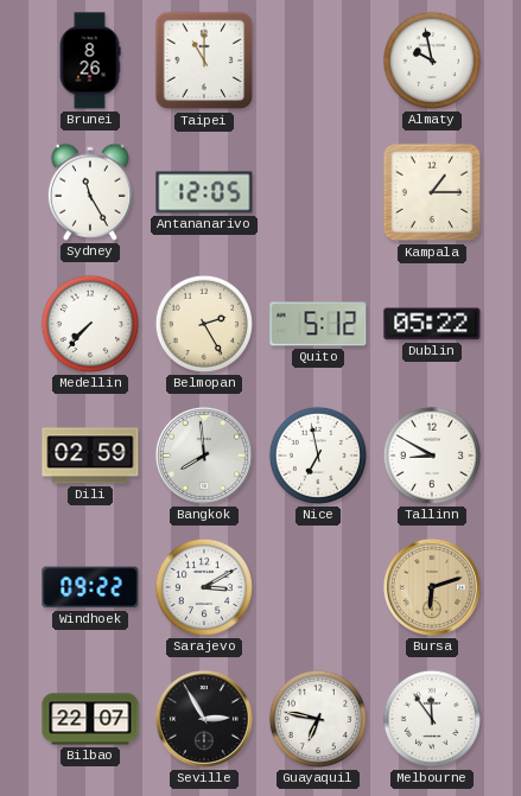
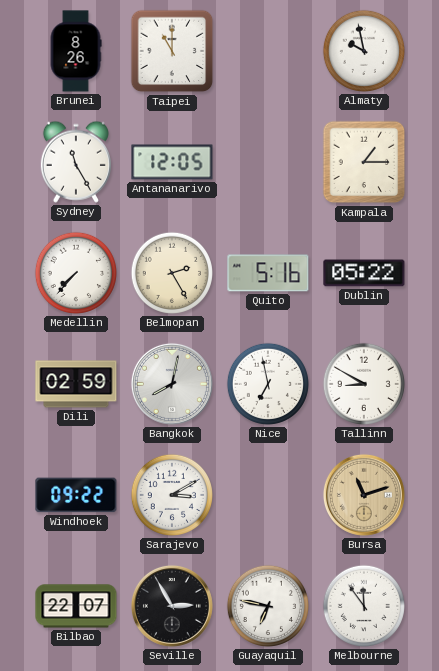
Quito: 5:12 -> 5:16 (268, 273)
Bangkok: 7:59 -> 8:02 (172, 384)
Bursa: 6:12 -> 11:12 (364, 495)
